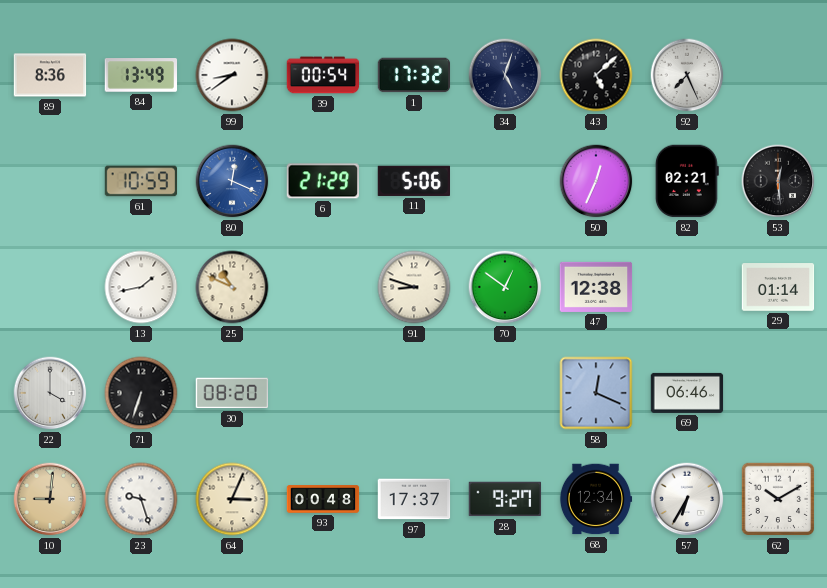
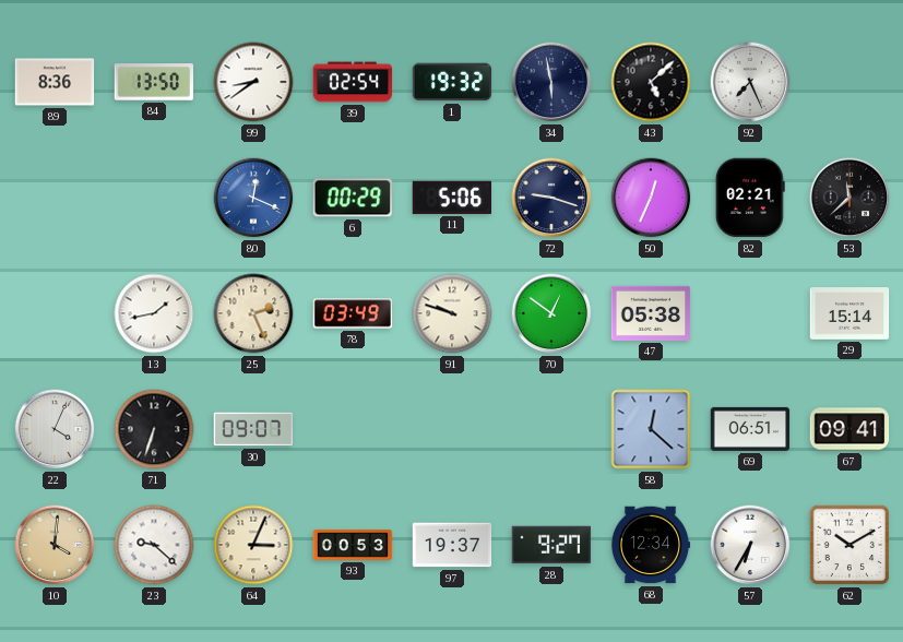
84: 13:49 -> 13:50 (154, 82)
39: 00:54 -> 02:54 (353, 82)
1: 17:32 -> 19:32 (452, 82)
34: 5:03 -> 5:58 (551, 82)
61: 10:59 -> none (141, 181)
6: 21:29 -> 00:29 (352, 198)
72: none -> 9:18 (551, 198)
53: 12:29 -> 11:38 (849, 198)
25: 10:49 -> 2:26 (253, 313)
78: none -> 03:49 (353, 313)
91: 8:48 -> 9:48 (452, 313)
47: 12:38 -> 05:38 (651, 313)
29: 01:14 -> 15:14 (849, 313)
22: 4:00 -> 4:04 (55, 429)
30: 08:20 -> 09:07 (253, 429)
58: 12:19 -> 12:22 (651, 429)
69: 06:46 -> 06:51 (750, 429)
67: none -> 09:41 (849, 429)
10: 9:01 -> 4:01 (55, 545)
23: 9:27 -> 9:22 (154, 545)
93: 00:48 -> 00:53 (353, 545)
97: 17:37 -> 19:37 (452, 545)
